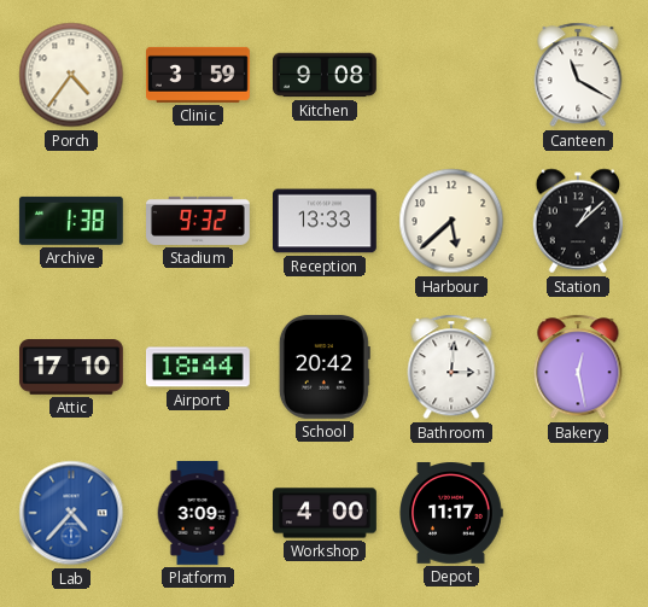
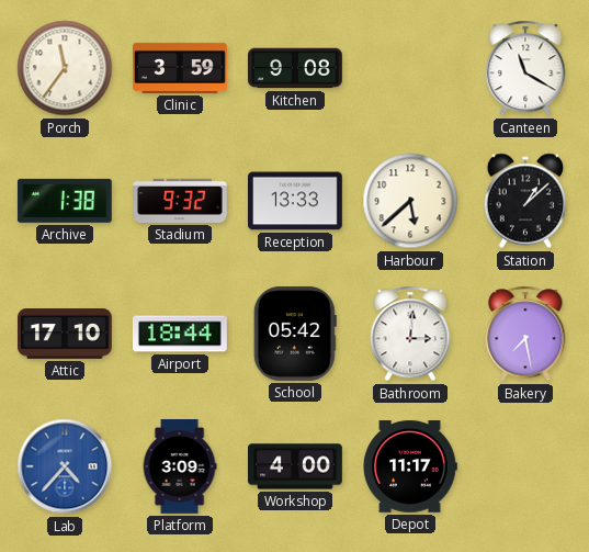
Porch: 4:36 -> 11:36 (65, 68)
School: 20:42 -> 05:42 (295, 334)
Bakery: 12:28 -> 7:28 (525, 334)
